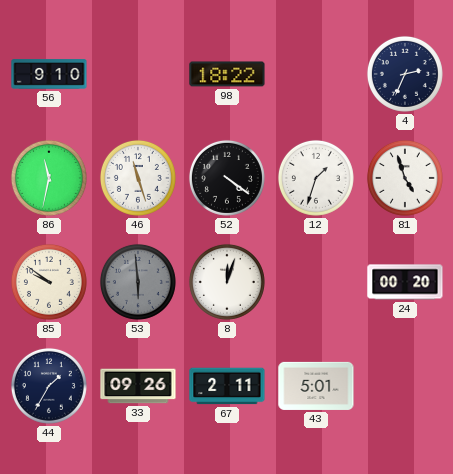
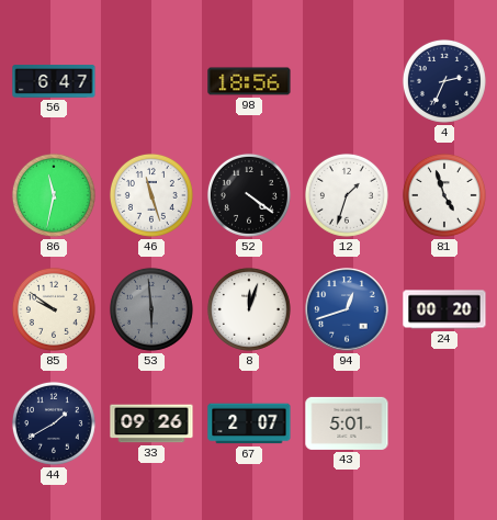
56: 9:10 -> 6:47 (54, 81)
98: 18:22 -> 18:56 (249, 81)
94: none -> 12:42 (347, 309)
44: 1:35 -> 1:40 (54, 423)
67: 2:11 -> 2:07 (249, 423)
